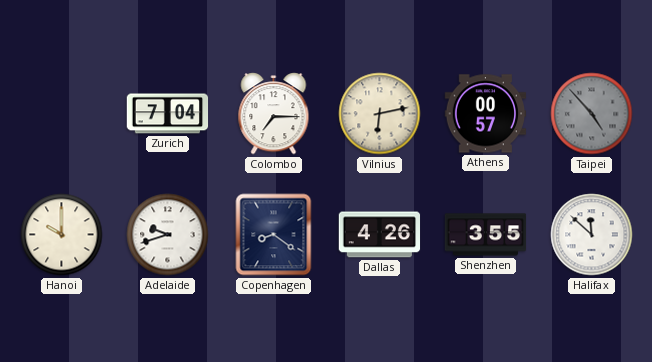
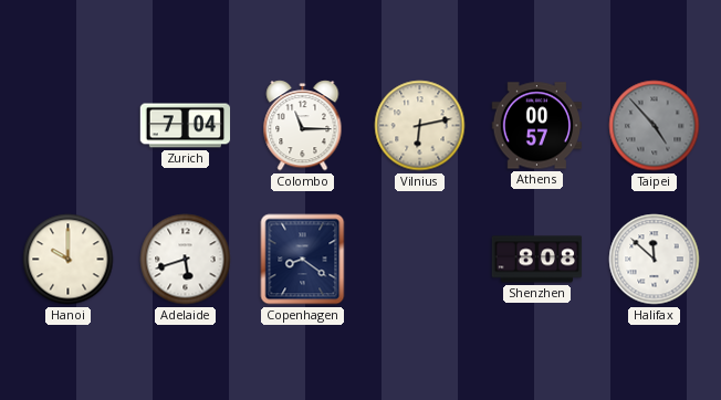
Colombo: 7:15 -> 11:15 (303, 126)
Adelaide: 9:42 -> 5:42 (186, 260)
Dallas: 4:26 -> none (380, 235)
Shenzhen: 3:55 -> 8:08 (537, 260)
